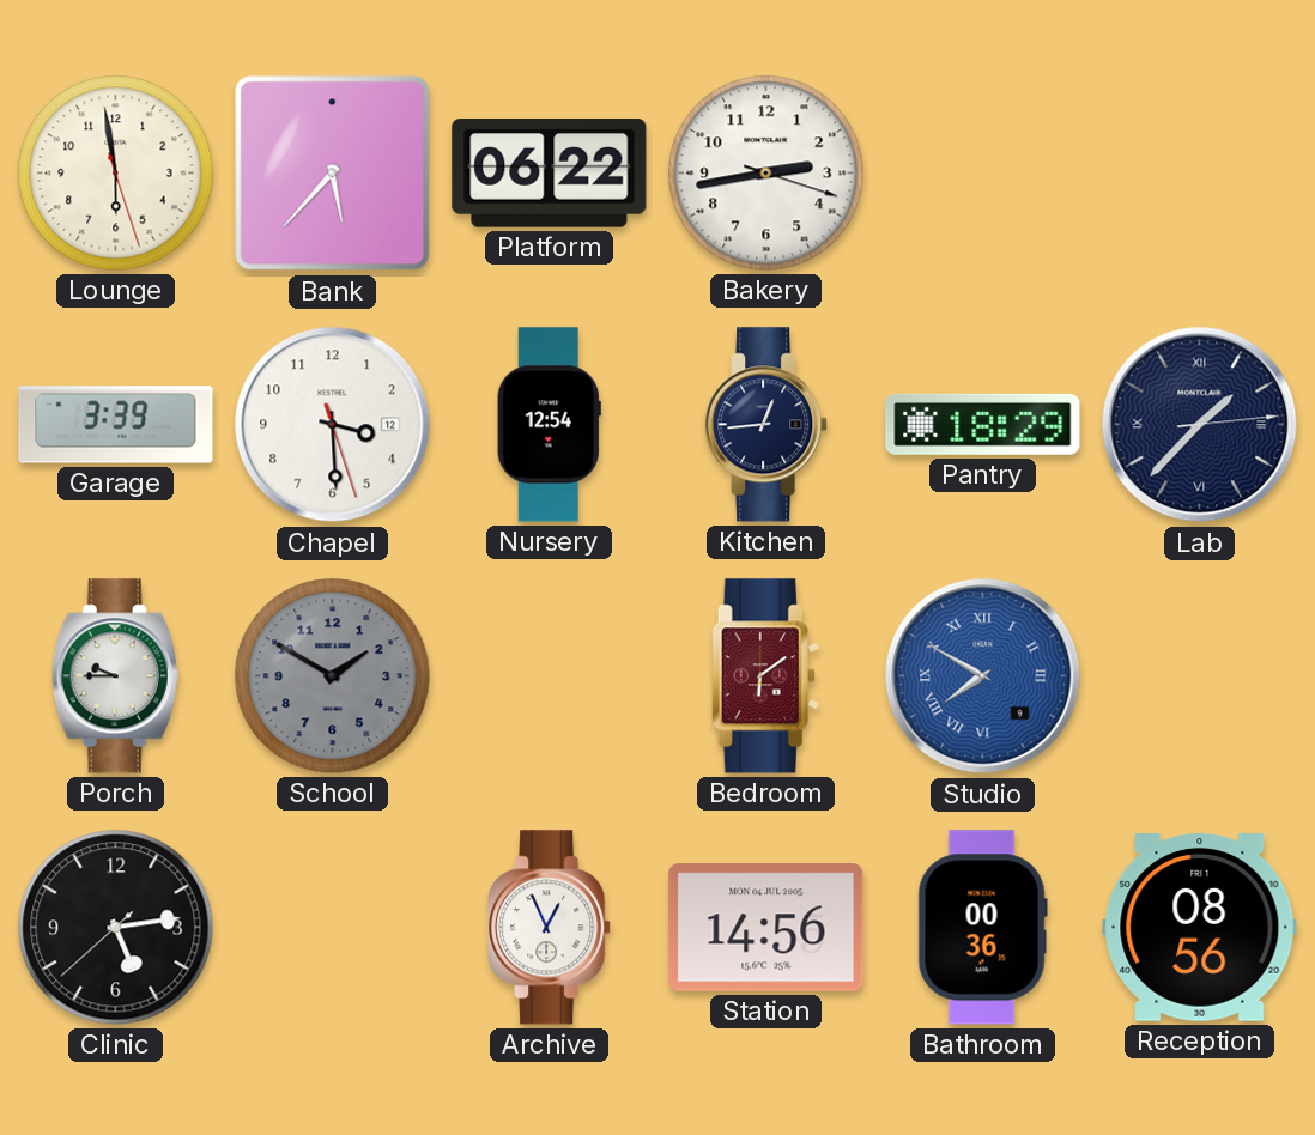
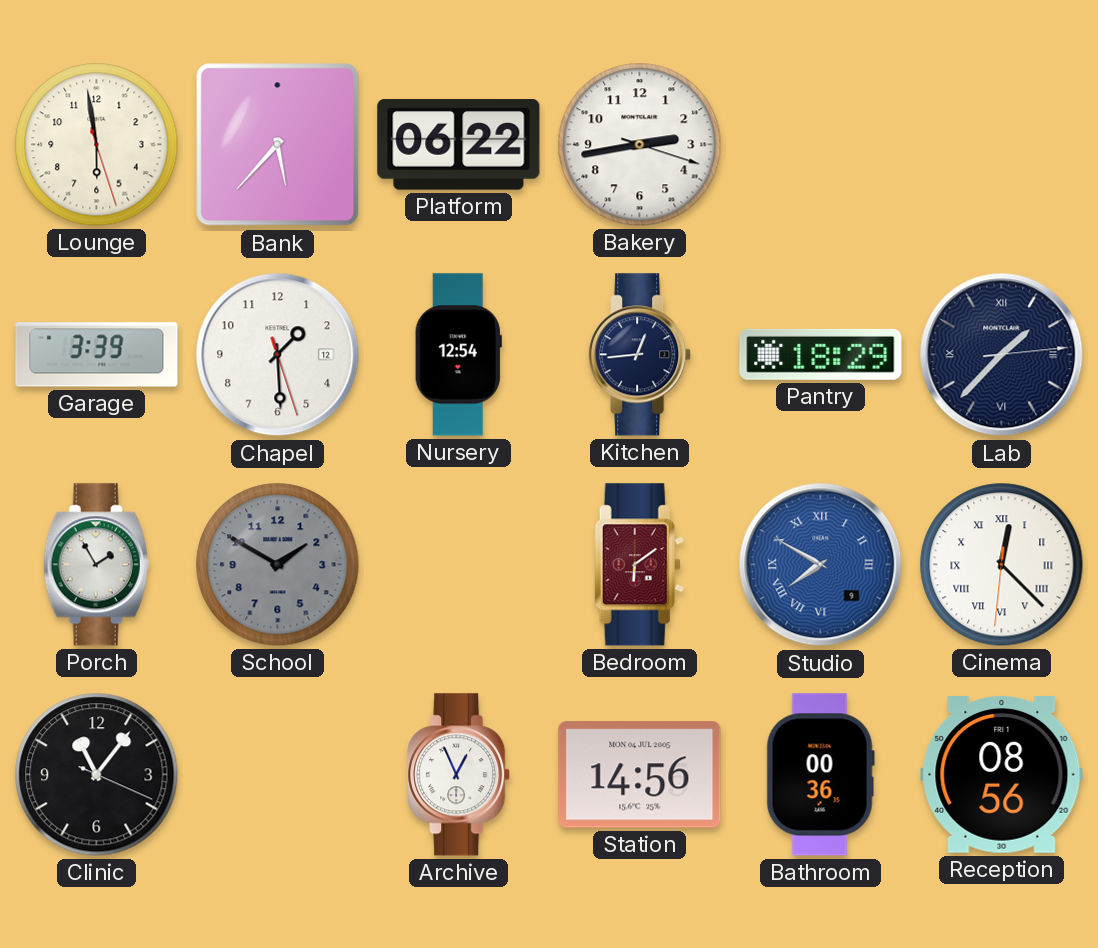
Chapel: 3:29 -> 1:29 (278, 355)
Porch: 9:45 -> 1:55 (97, 565)
Cinema: none -> 12:22 (1002, 565)
Clinic: 5:13 -> 11:06 (97, 775)
